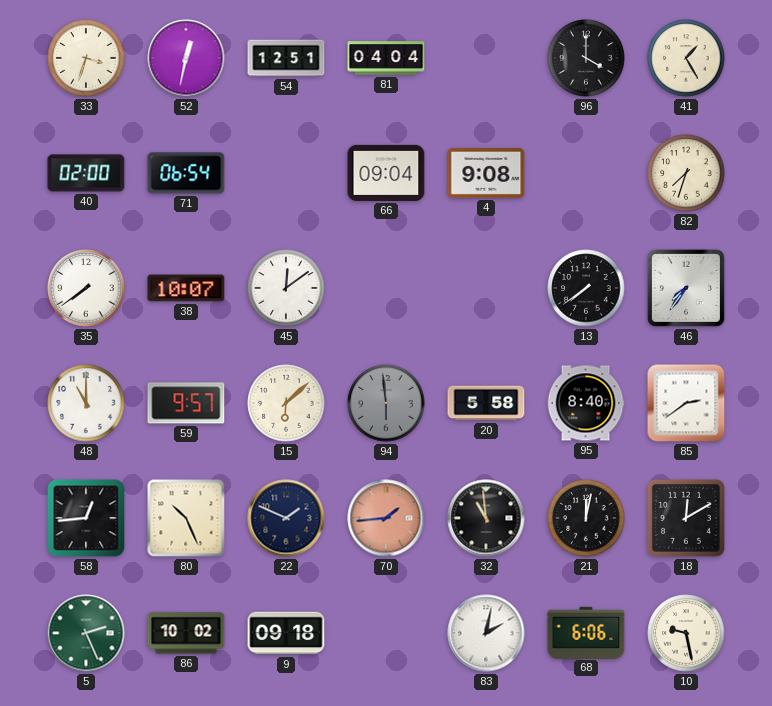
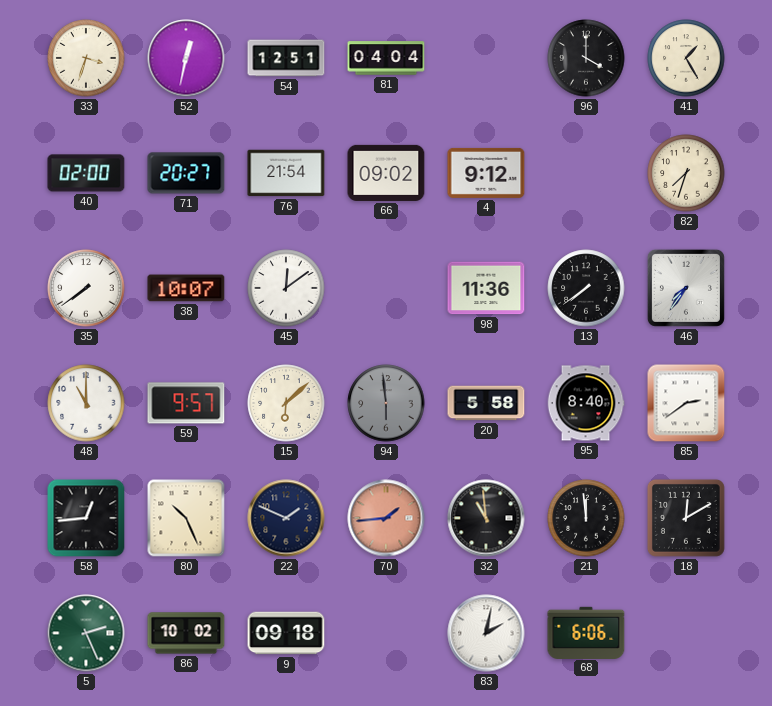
71: 06:54 -> 20:27 (186, 173)
76: none -> 21:54 (286, 173)
66: 09:04 -> 09:02 (386, 173)
4: 9:08 -> 9:12 (486, 173)
98: none -> 11:36 (486, 288)
21: 12:02 -> 11:59 (586, 518)
10: 9:28 -> none (686, 633)
